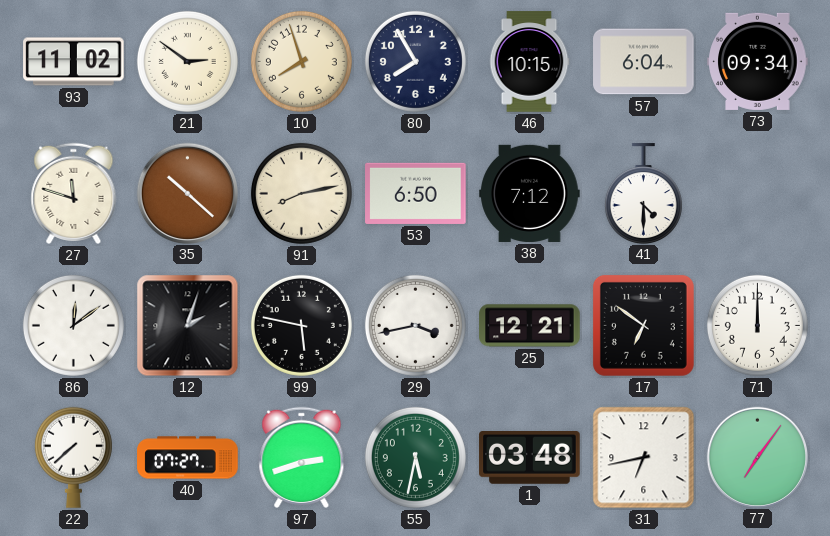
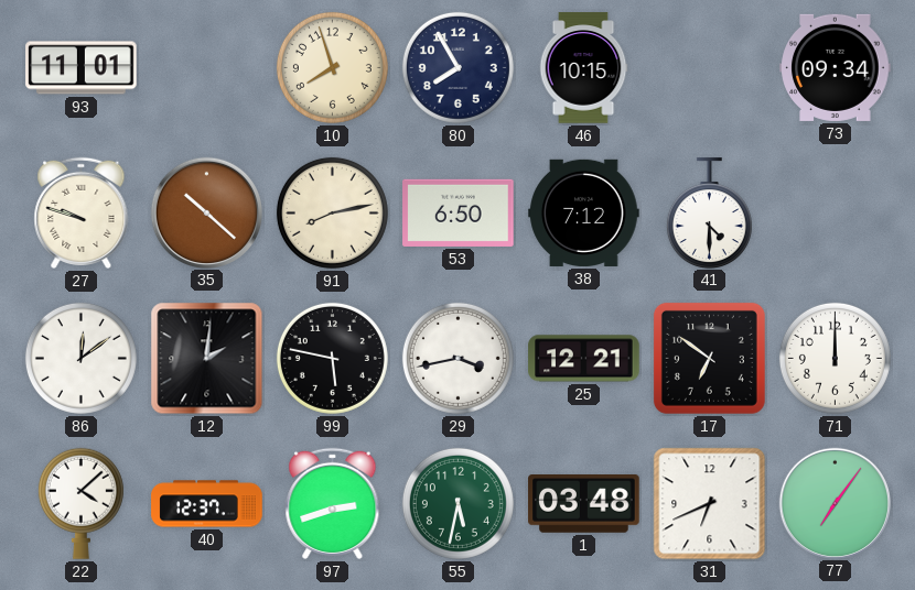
93: 11:02 -> 11:01 (82, 68)
21: 2:51 -> none (187, 61)
57: 6:04 -> none (644, 62)
27: 11:48 -> 9:48 (82, 212)
12: 2:03 -> 2:01 (207, 359)
22: 7:38 -> 4:08 (80, 503)
40: 07:27 -> 12:37 (207, 504)
31: 6:43 -> 6:41 (710, 504)
